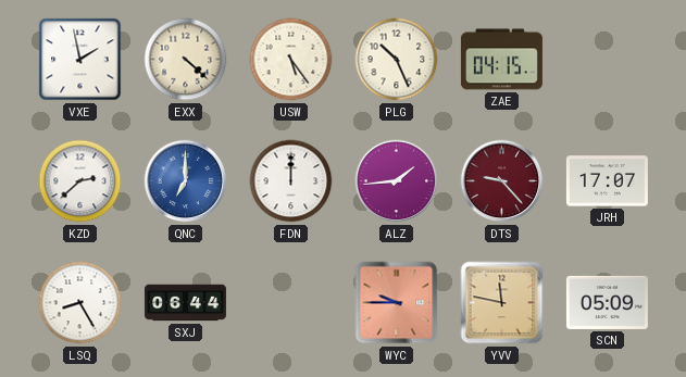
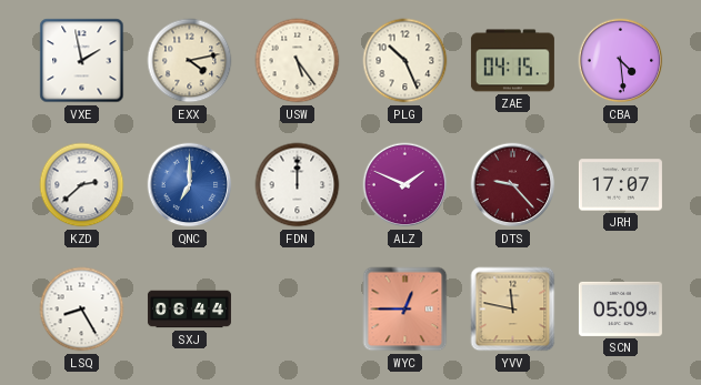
EXX: 4:22 -> 4:13 (190, 61)
CBA: none -> 4:29 (621, 61)
ALZ: 1:44 -> 1:49 (405, 185)
WYC: 9:45 -> 12:45 (405, 310)
